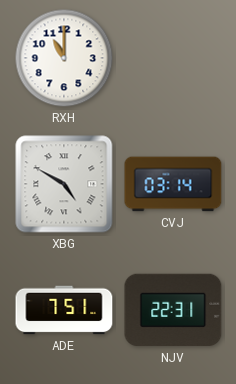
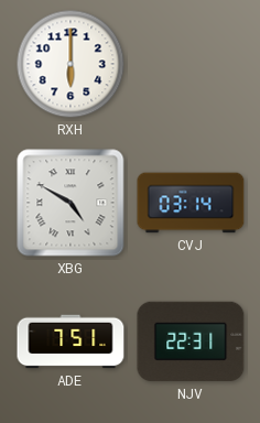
RXH: 11:00 -> 6:00 (71, 64)
